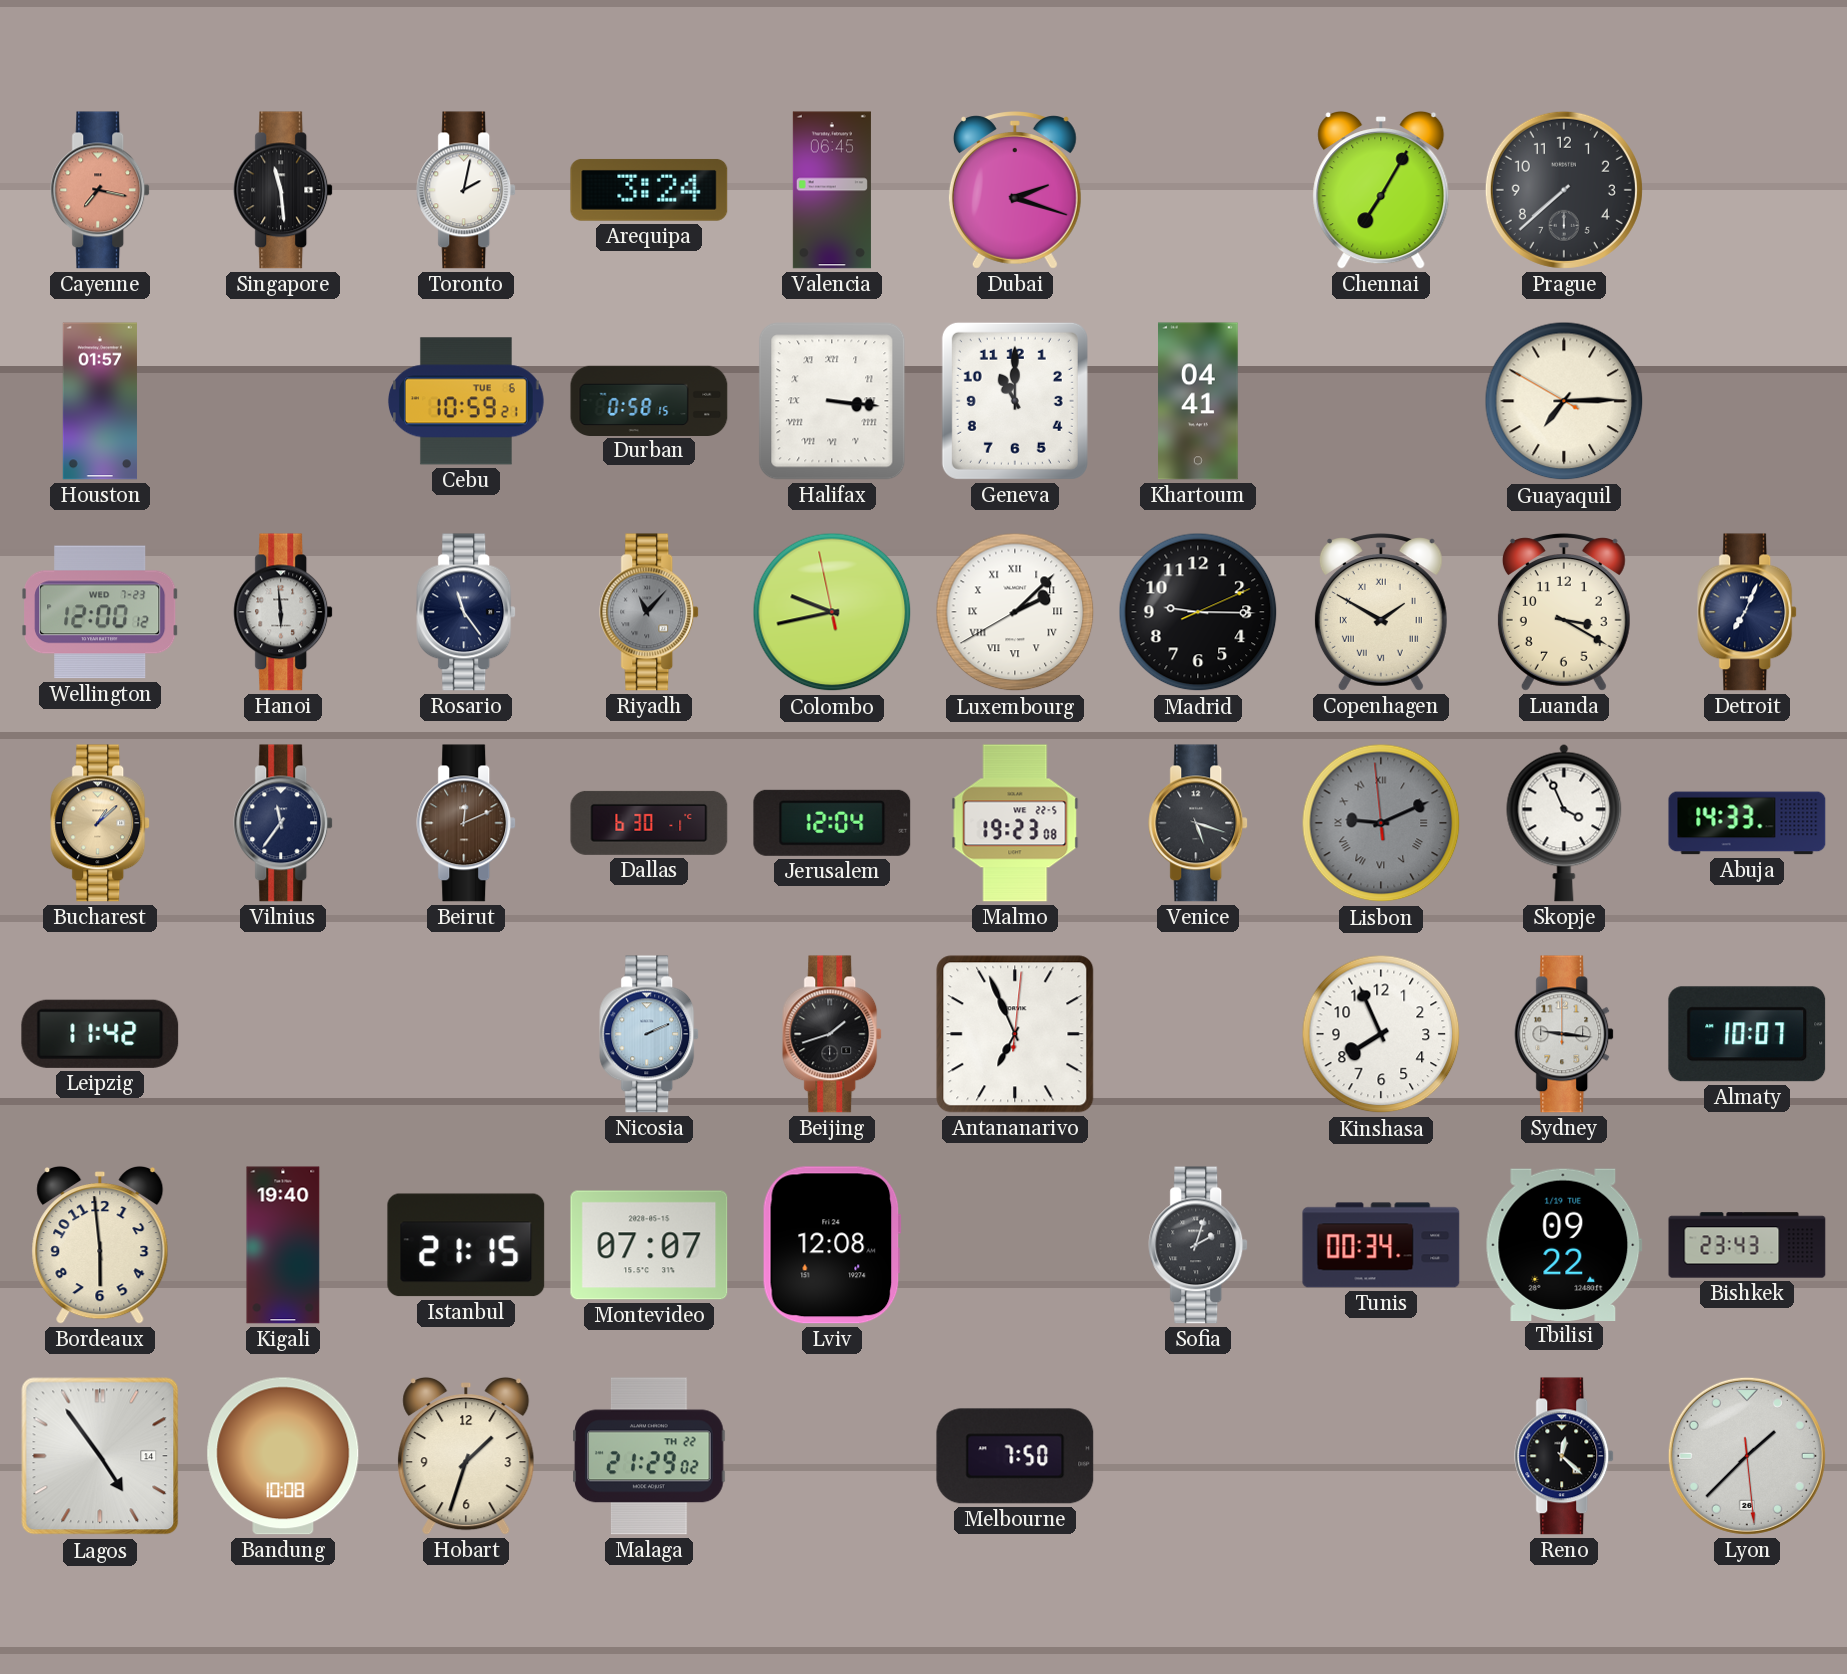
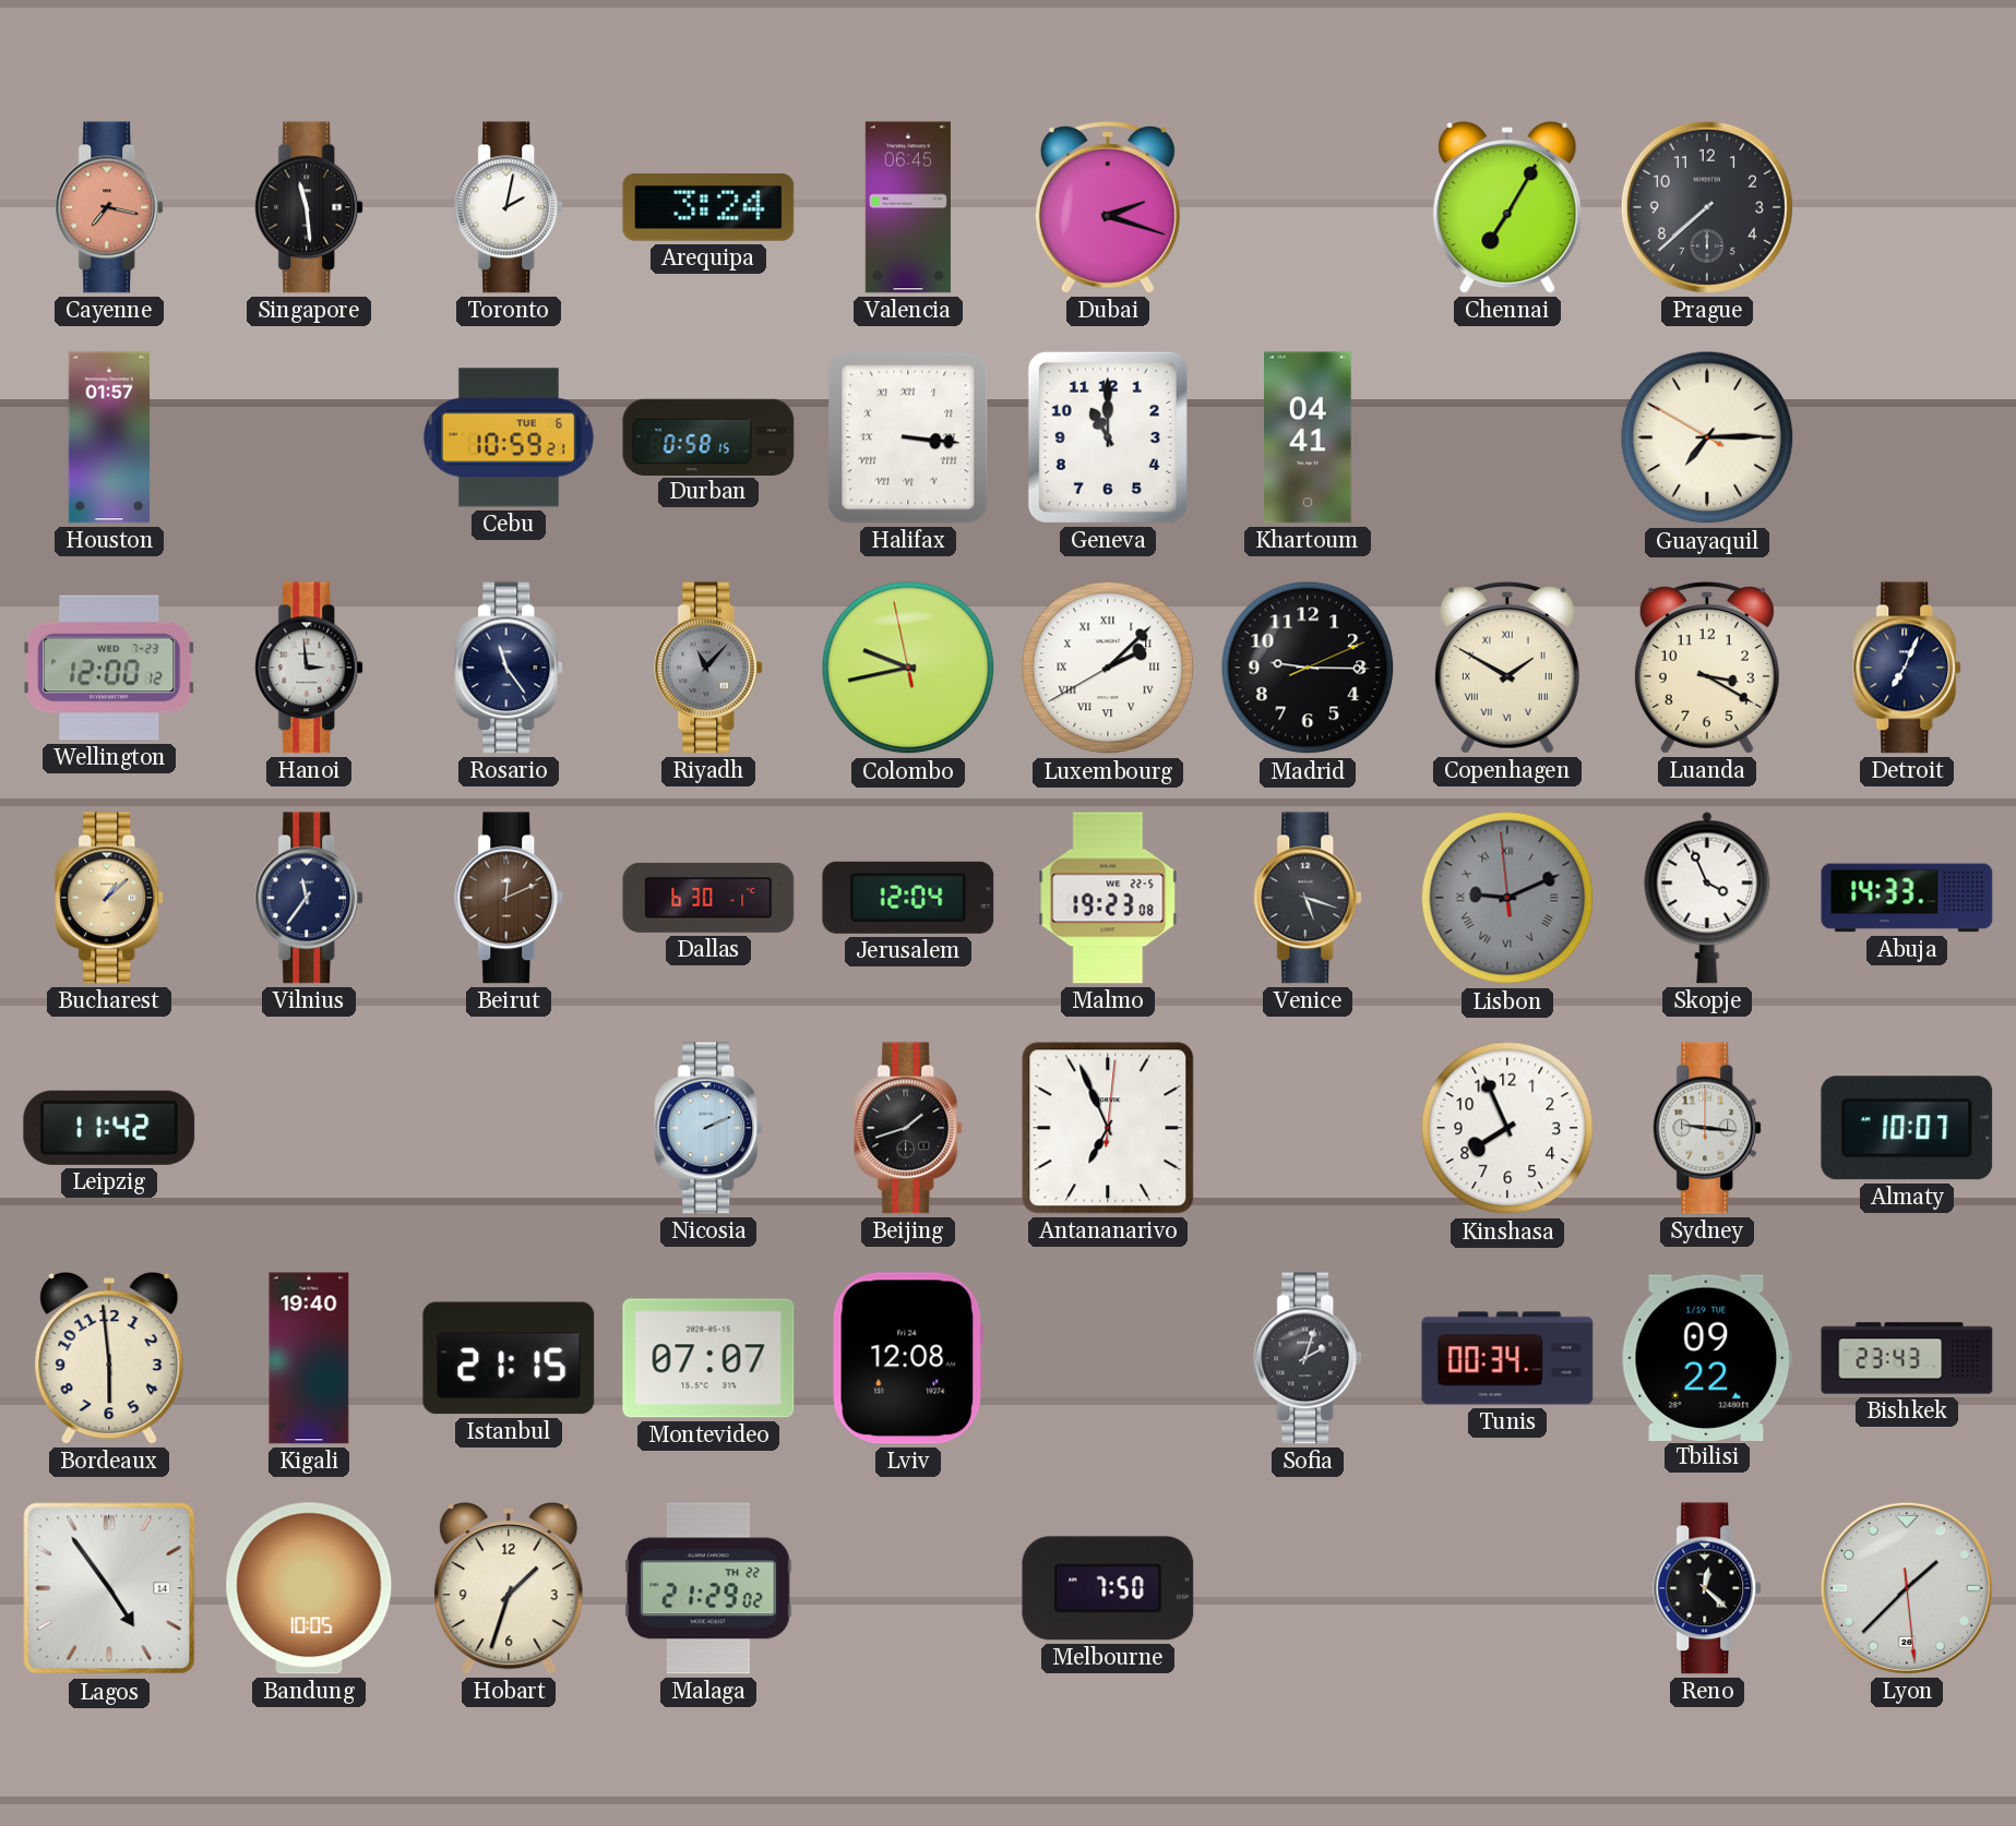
Hanoi: 5:59 -> 2:59 (310, 668)
Bandung: 10:08 -> 10:05 (309, 1588)
